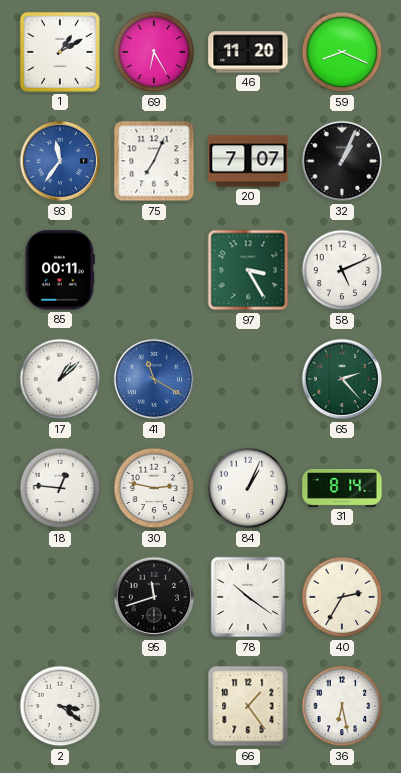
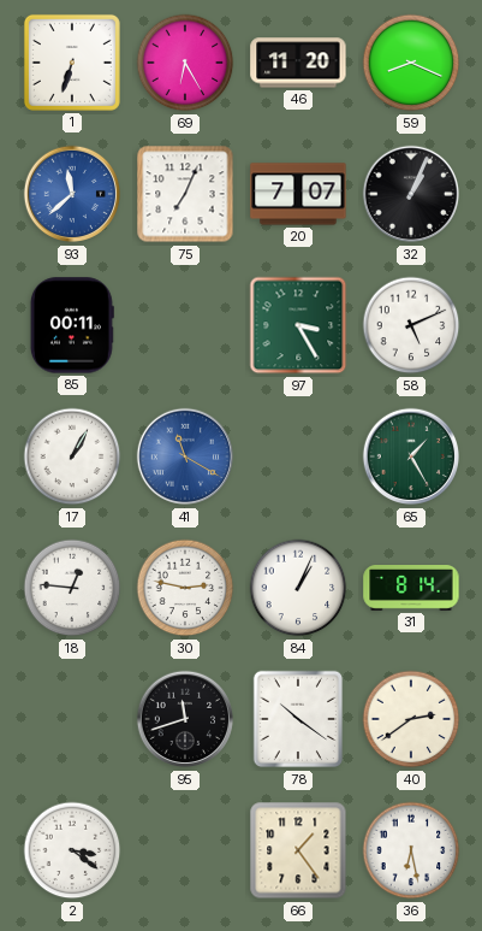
1: 1:10 -> 6:33 (72, 63)
93: 11:36 -> 11:38 (72, 194)
17: 1:08 -> 1:05 (72, 456)
65: 2:23 -> 1:25 (411, 456)
40: 2:35 -> 2:39 (411, 719)
